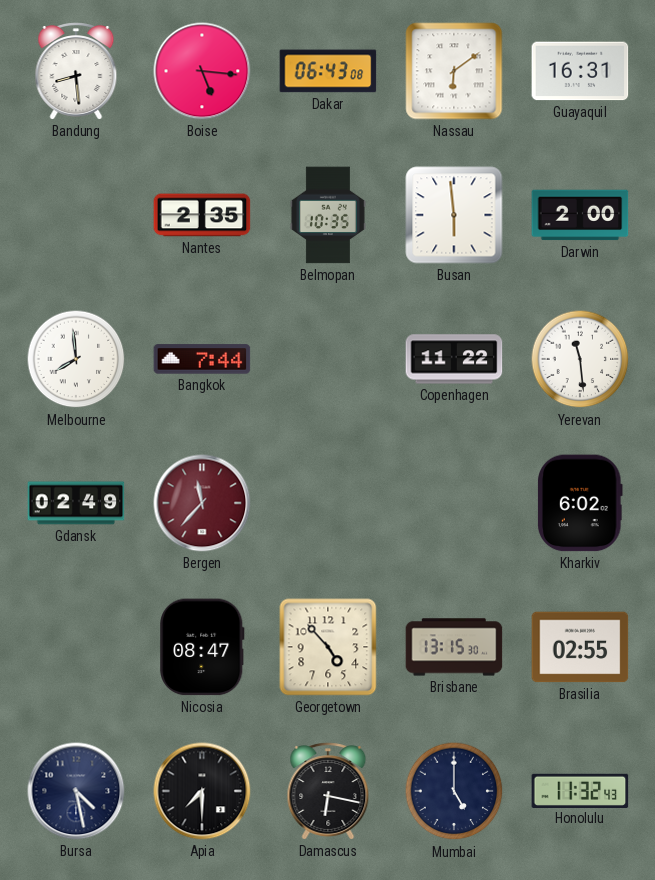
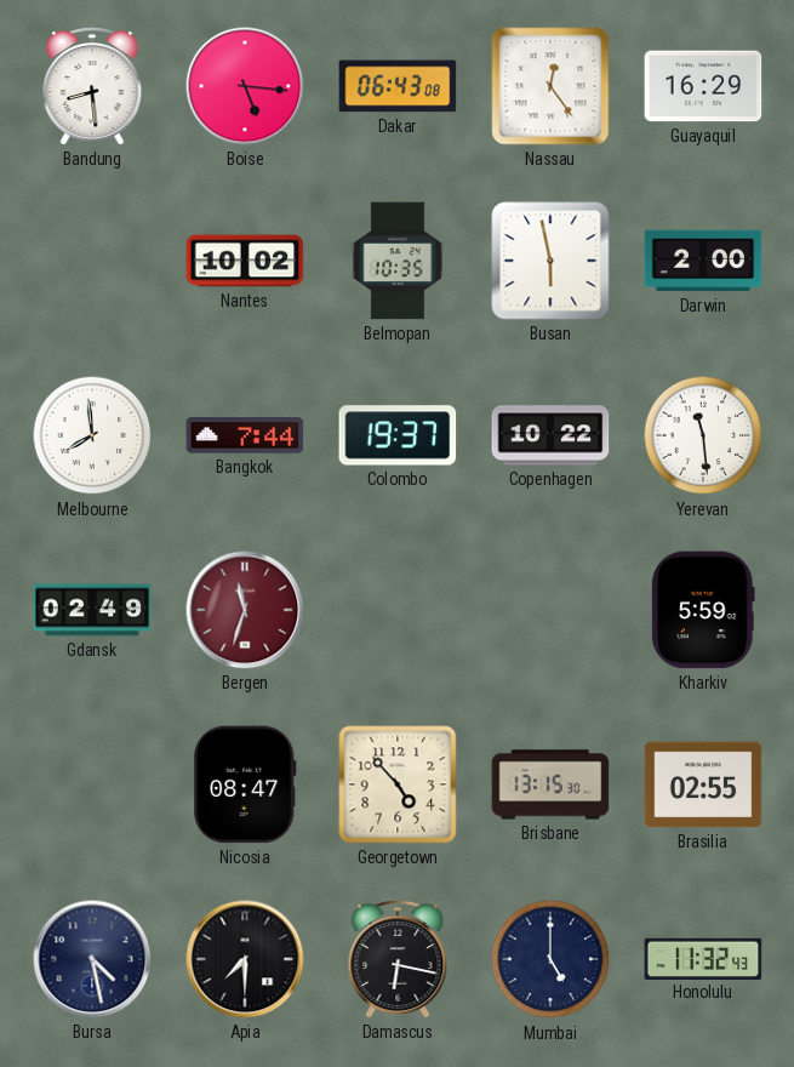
Nassau: 6:09 -> 12:24 (550, 86)
Guayaquil: 16:31 -> 16:29 (703, 86)
Nantes: 2:35 -> 10:02 (245, 261)
Busan: 5:59 -> 5:58 (550, 261)
Colombo: none -> 19:37 (398, 435)
Copenhagen: 11:22 -> 10:22 (550, 435)
Bergen: 11:37 -> 11:33 (245, 610)
Kharkiv: 6:02 -> 5:59 (704, 610)
